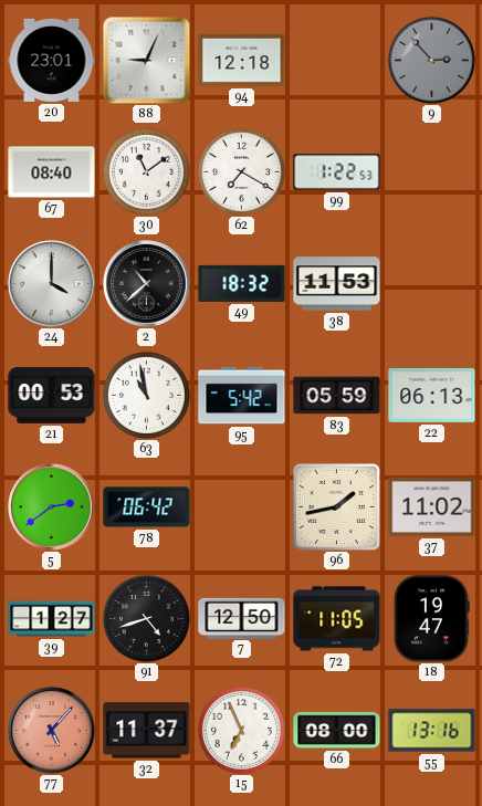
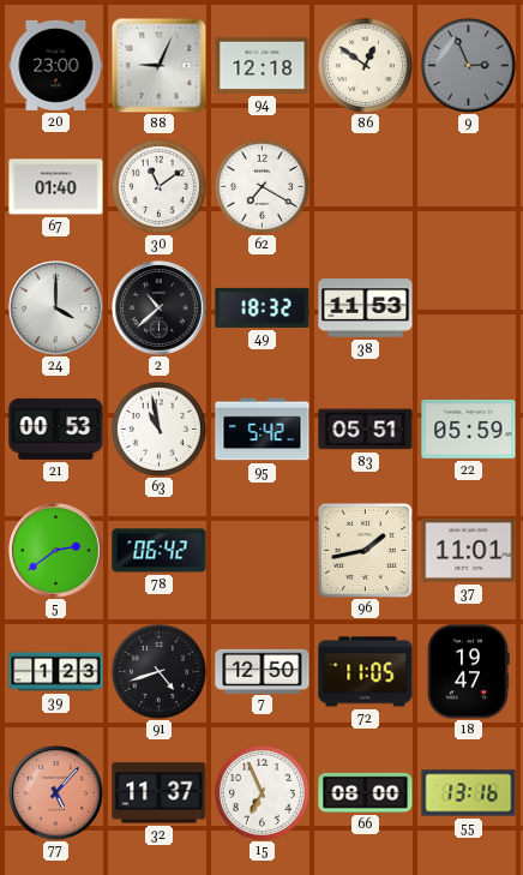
20: 23:01 -> 23:00 (56, 65)
86: none -> 12:51 (365, 65)
9: 2:53 -> 2:56 (468, 65)
67: 08:40 -> 01:40 (56, 187)
99: 1:22 -> none (337, 172)
83: 05:59 -> 05:51 (366, 430)
22: 06:13 -> 05:59 (469, 430)
37: 11:02 -> 11:01 (469, 550)
39: 1:27 -> 1:23 (56, 672)
